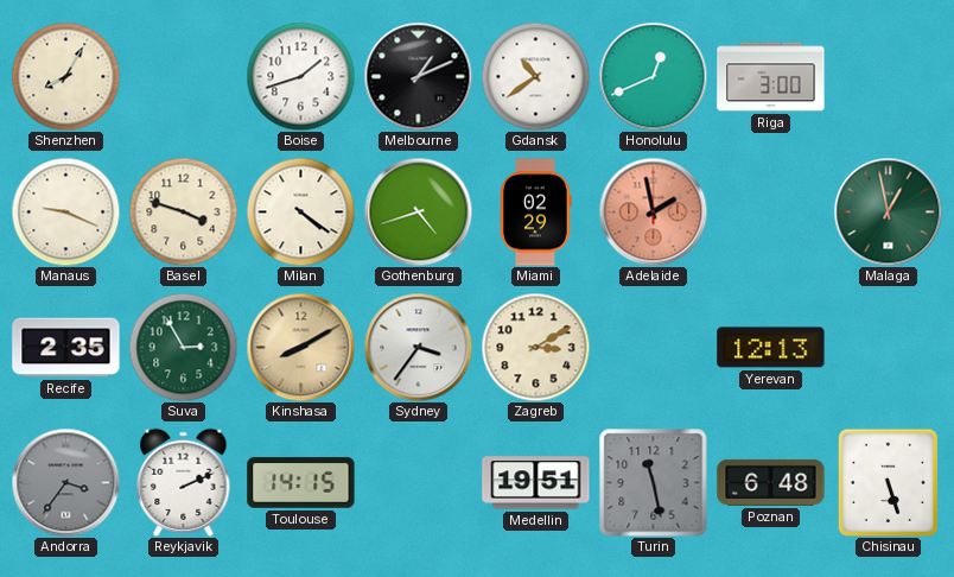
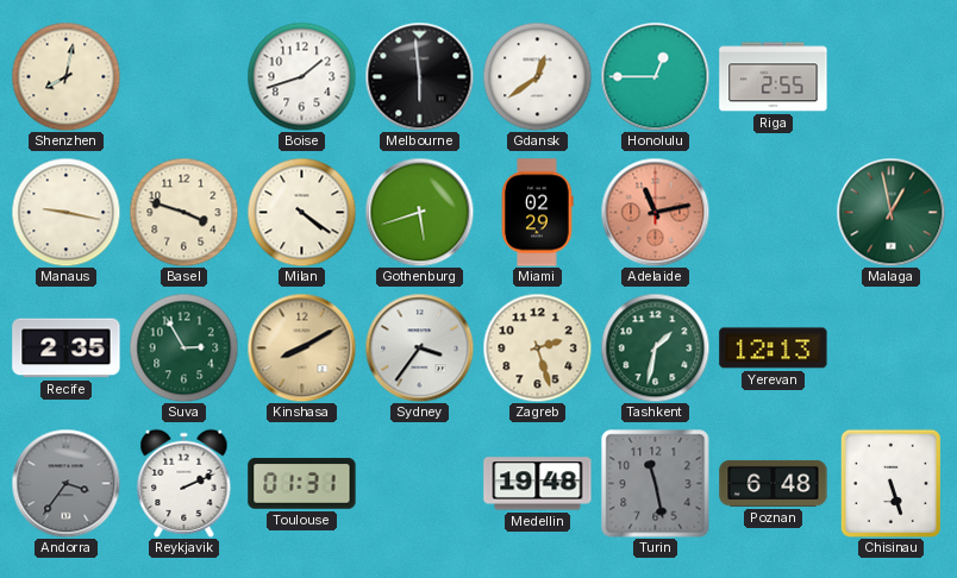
Shenzhen: 8:05 -> 8:02 (65, 76)
Melbourne: 1:11 -> 5:59 (419, 76)
Gdansk: 10:39 -> 12:39 (537, 76)
Honolulu: 12:41 -> 12:45 (655, 76)
Riga: 3:00 -> 2:55 (774, 77)
Manaus: 9:19 -> 9:17 (65, 212)
Gothenburg: 4:42 -> 5:42 (419, 212)
Adelaide: 1:58 -> 11:13 (655, 212)
Zagreb: 3:10 -> 2:27 (537, 347)
Tashkent: none -> 1:32 (655, 347)
Toulouse: 14:15 -> 01:31 (302, 484)
Medellin: 19:51 -> 19:48 (538, 484)
